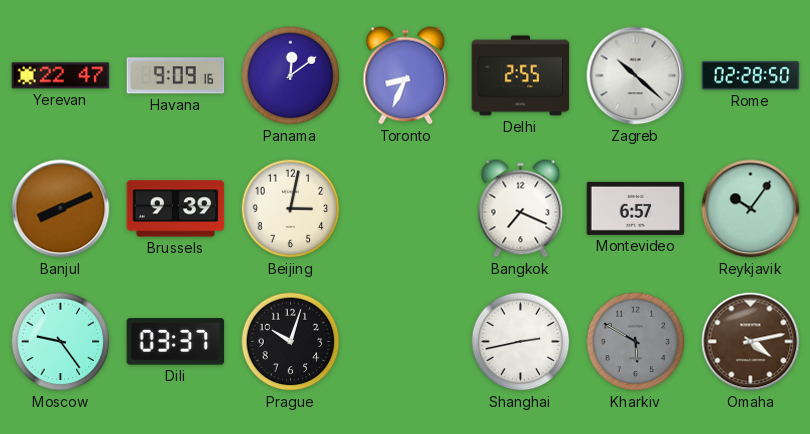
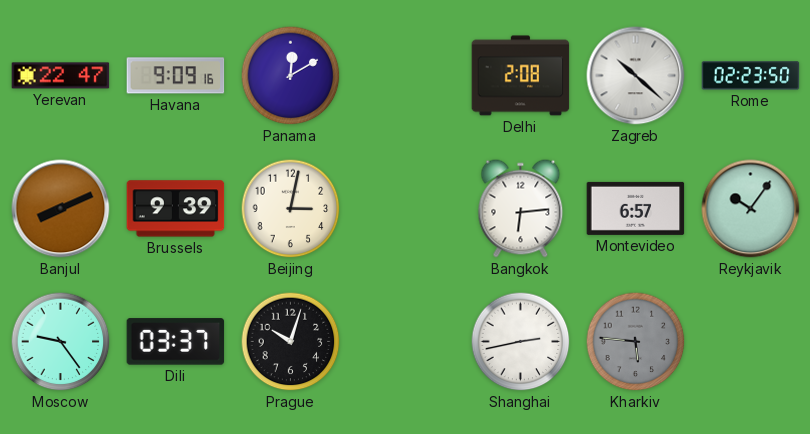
Panama: 12:09 -> 12:10 (291, 76)
Toronto: 8:34 -> none (406, 76)
Delhi: 2:55 -> 2:08 (521, 76)
Rome: 02:28 -> 02:23 (751, 76)
Bangkok: 7:19 -> 6:14 (521, 209)
Kharkiv: 5:50 -> 5:46 (636, 342)
Omaha: 4:13 -> none (751, 342)
